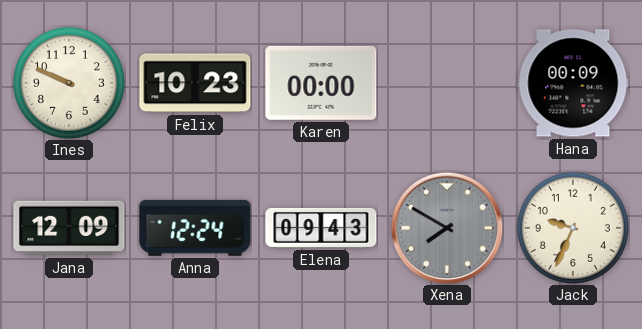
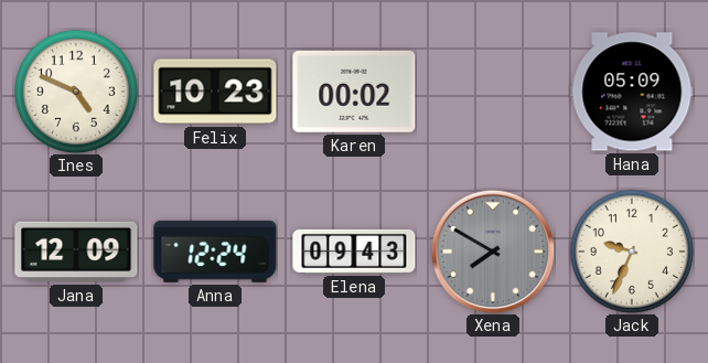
Ines: 9:49 -> 4:49 (76, 92)
Karen: 00:00 -> 00:02 (354, 92)
Hana: 00:09 -> 05:09 (632, 92)
